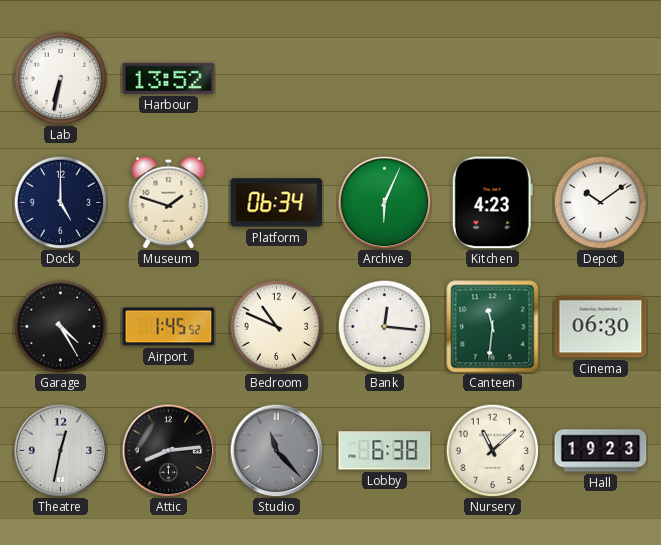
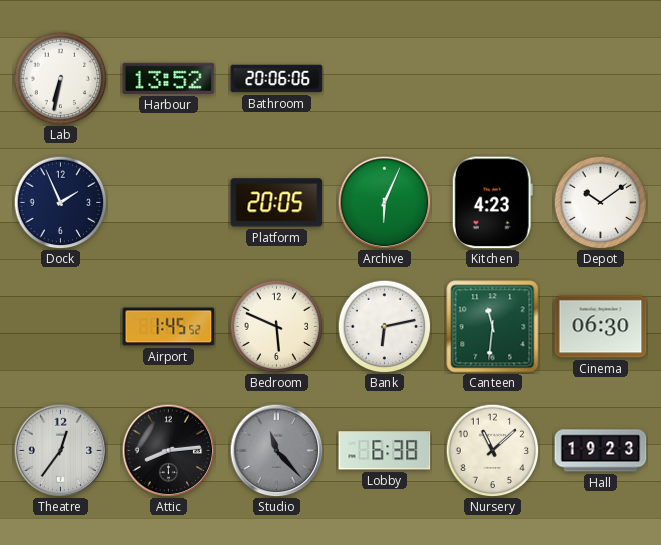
Bathroom: none -> 20:06 (277, 79)
Dock: 5:00 -> 1:56 (60, 202)
Museum: 1:48 -> none (169, 202)
Platform: 06:34 -> 20:05 (277, 203)
Garage: 4:25 -> none (60, 326)
Bedroom: 10:49 -> 5:49 (276, 326)
Bank: 12:16 -> 6:13 (384, 326)
Theatre: 12:32 -> 12:36 (60, 450)
